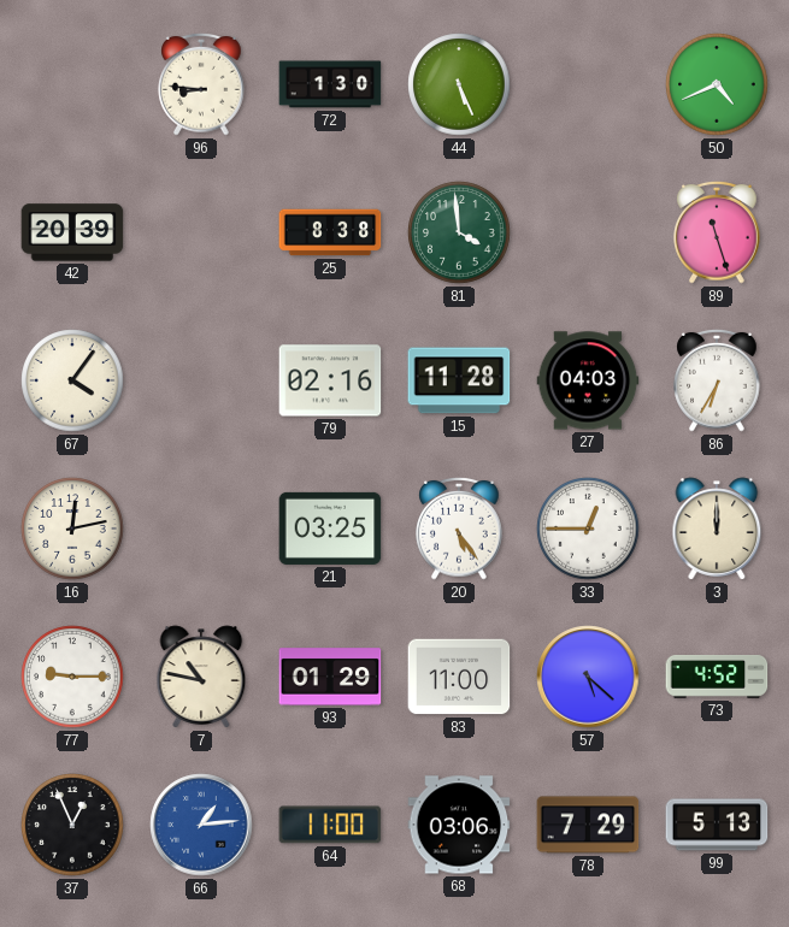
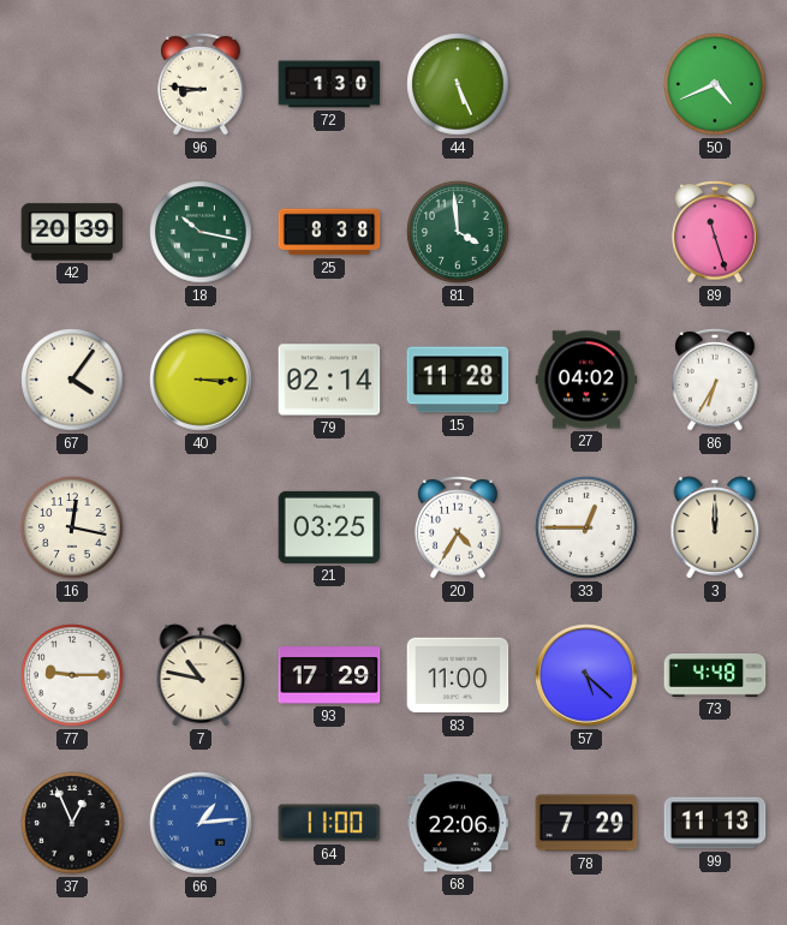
18: none -> 10:17 (201, 232)
40: none -> 3:15 (201, 380)
79: 02:16 -> 02:14 (329, 380)
27: 04:03 -> 04:02 (586, 380)
16: 12:13 -> 12:17 (72, 527)
20: 5:24 -> 4:35 (458, 527)
93: 01:29 -> 17:29 (329, 675)
73: 4:52 -> 4:48 (715, 676)
68: 03:06 -> 22:06 (458, 823)
99: 5:13 -> 11:13 (715, 823)
